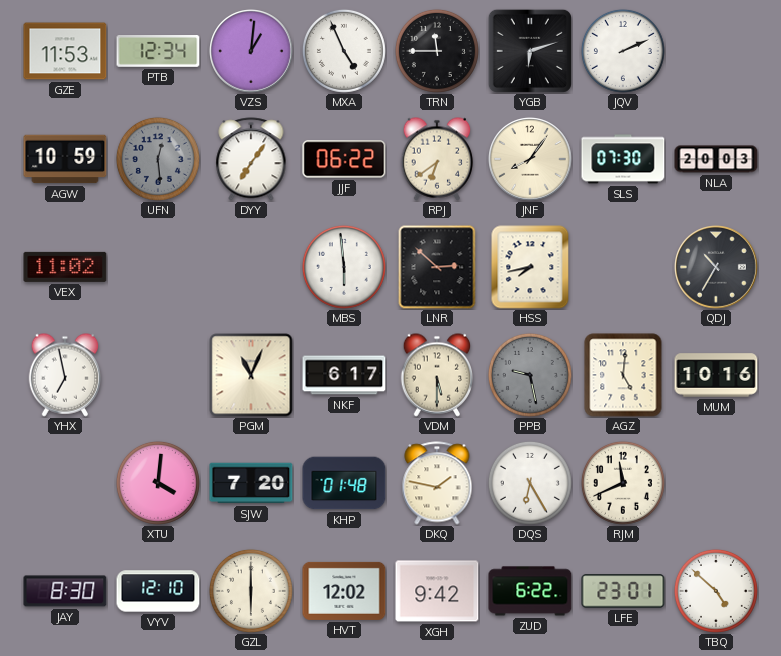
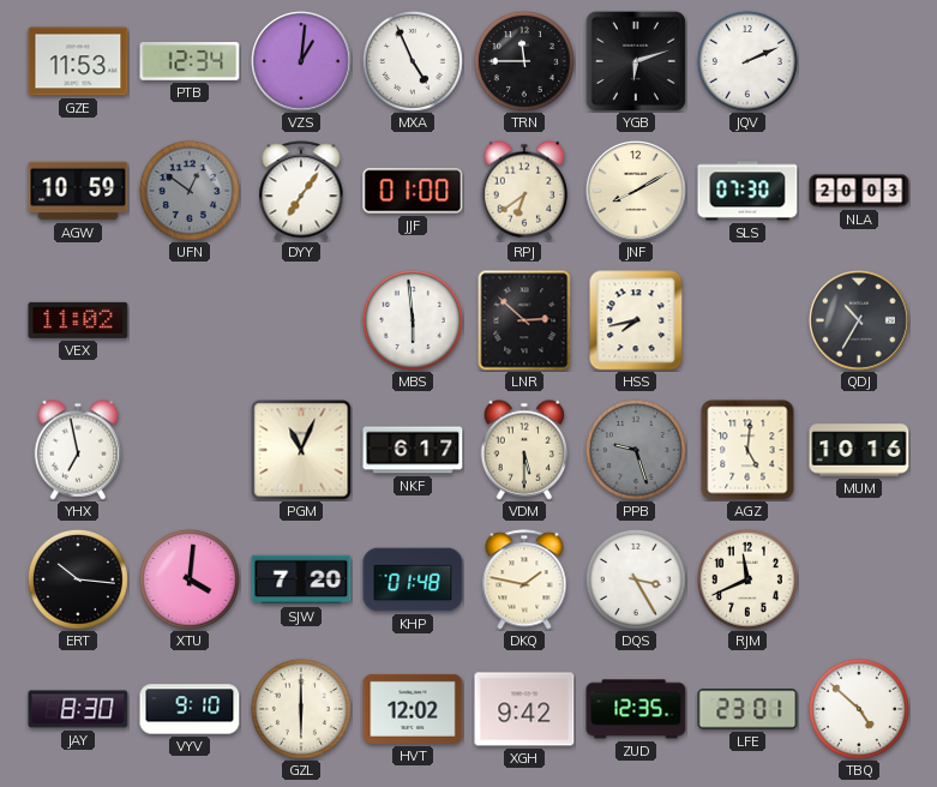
UFN: 12:29 -> 12:51 (190, 191)
JJF: 06:22 -> 01:00 (413, 191)
JNF: 8:06 -> 8:10 (637, 192)
PPB: 9:28 -> 9:27 (636, 450)
ERT: none -> 10:16 (78, 579)
DQS: 6:25 -> 3:25 (636, 579)
VYV: 12:10 -> 9:10 (190, 709)
ZUD: 6:22 -> 12:35 (636, 709)
